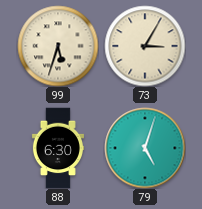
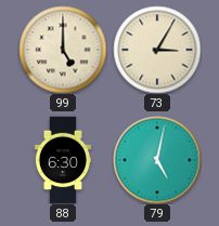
99: 5:33 -> 5:00 (63, 50)
79: 5:03 -> 5:02 (157, 160)
